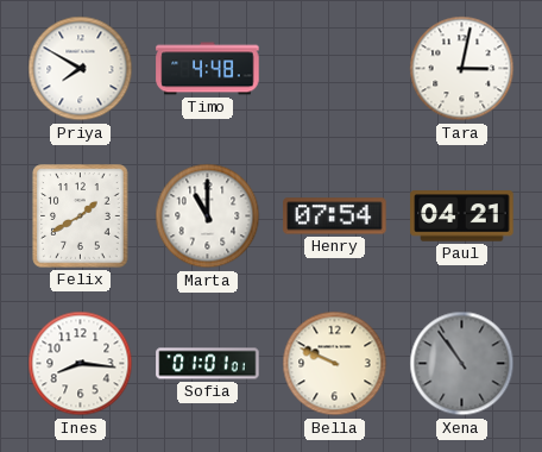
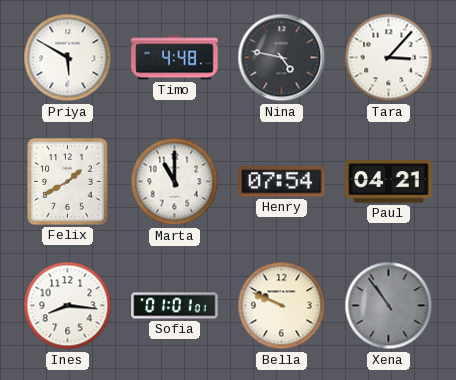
Priya: 7:50 -> 5:50 (68, 58)
Nina: none -> 4:47 (282, 58)
Tara: 3:02 -> 3:07 (389, 58)
